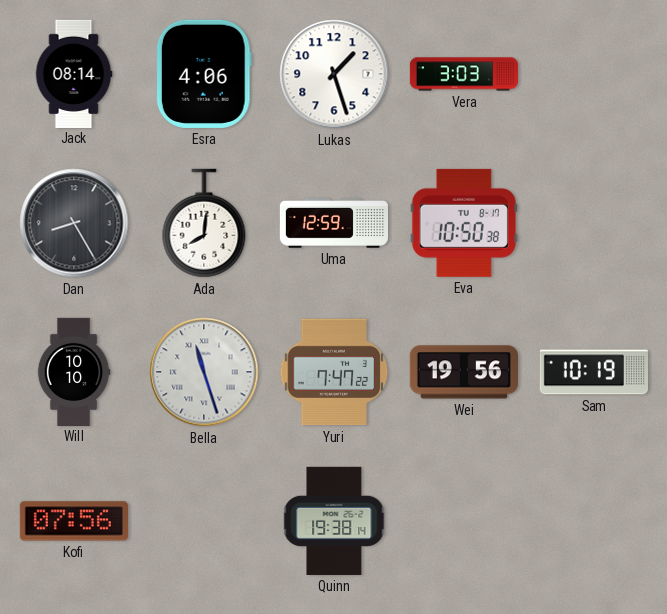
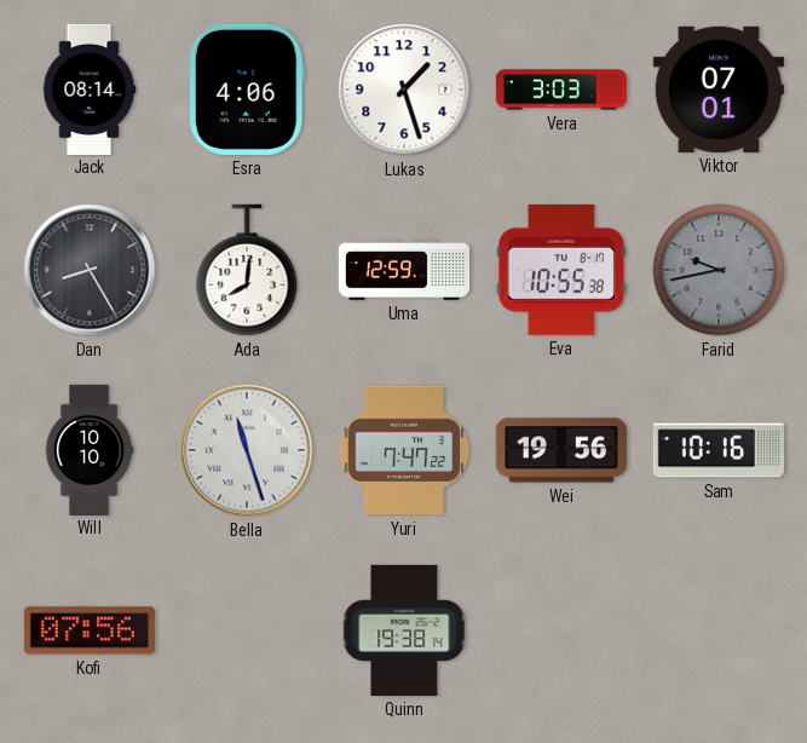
Viktor: none -> 07:01 (719, 90)
Eva: 10:50 -> 10:55 (561, 270)
Farid: none -> 9:43 (719, 270)
Sam: 10:19 -> 10:16 (717, 450)
